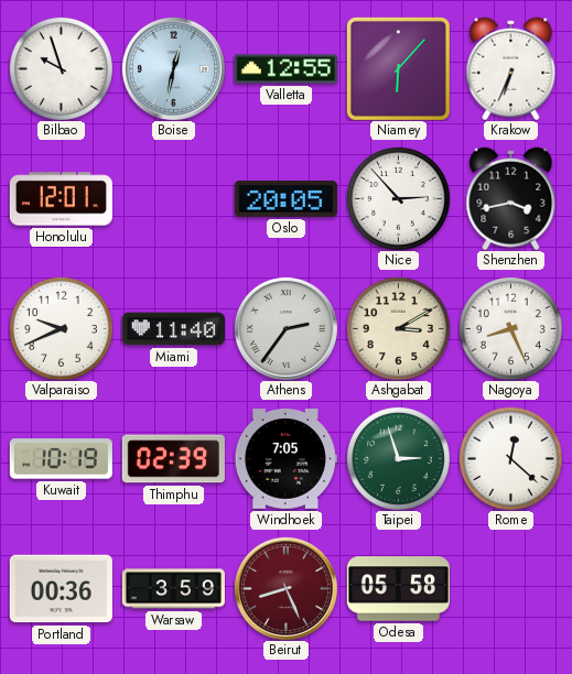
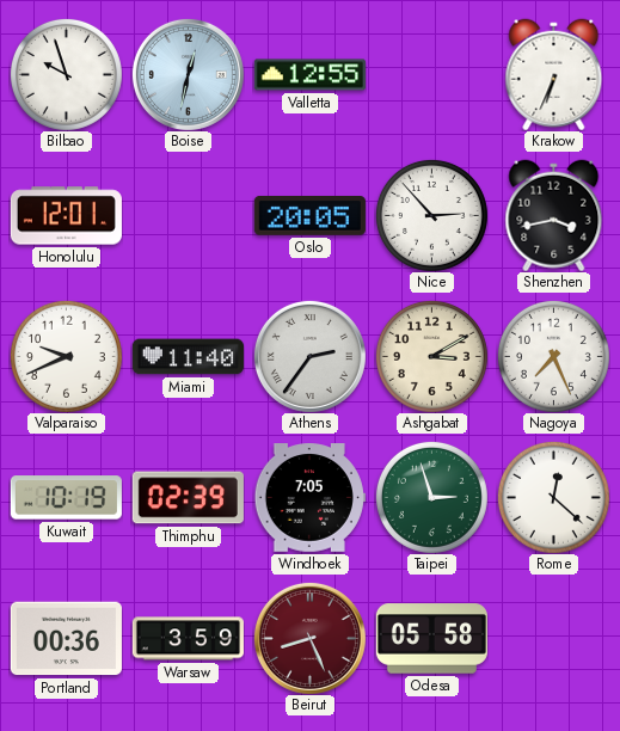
Niamey: 6:07 -> none (398, 68)
Nagoya: 8:26 -> 7:26 (553, 356)
